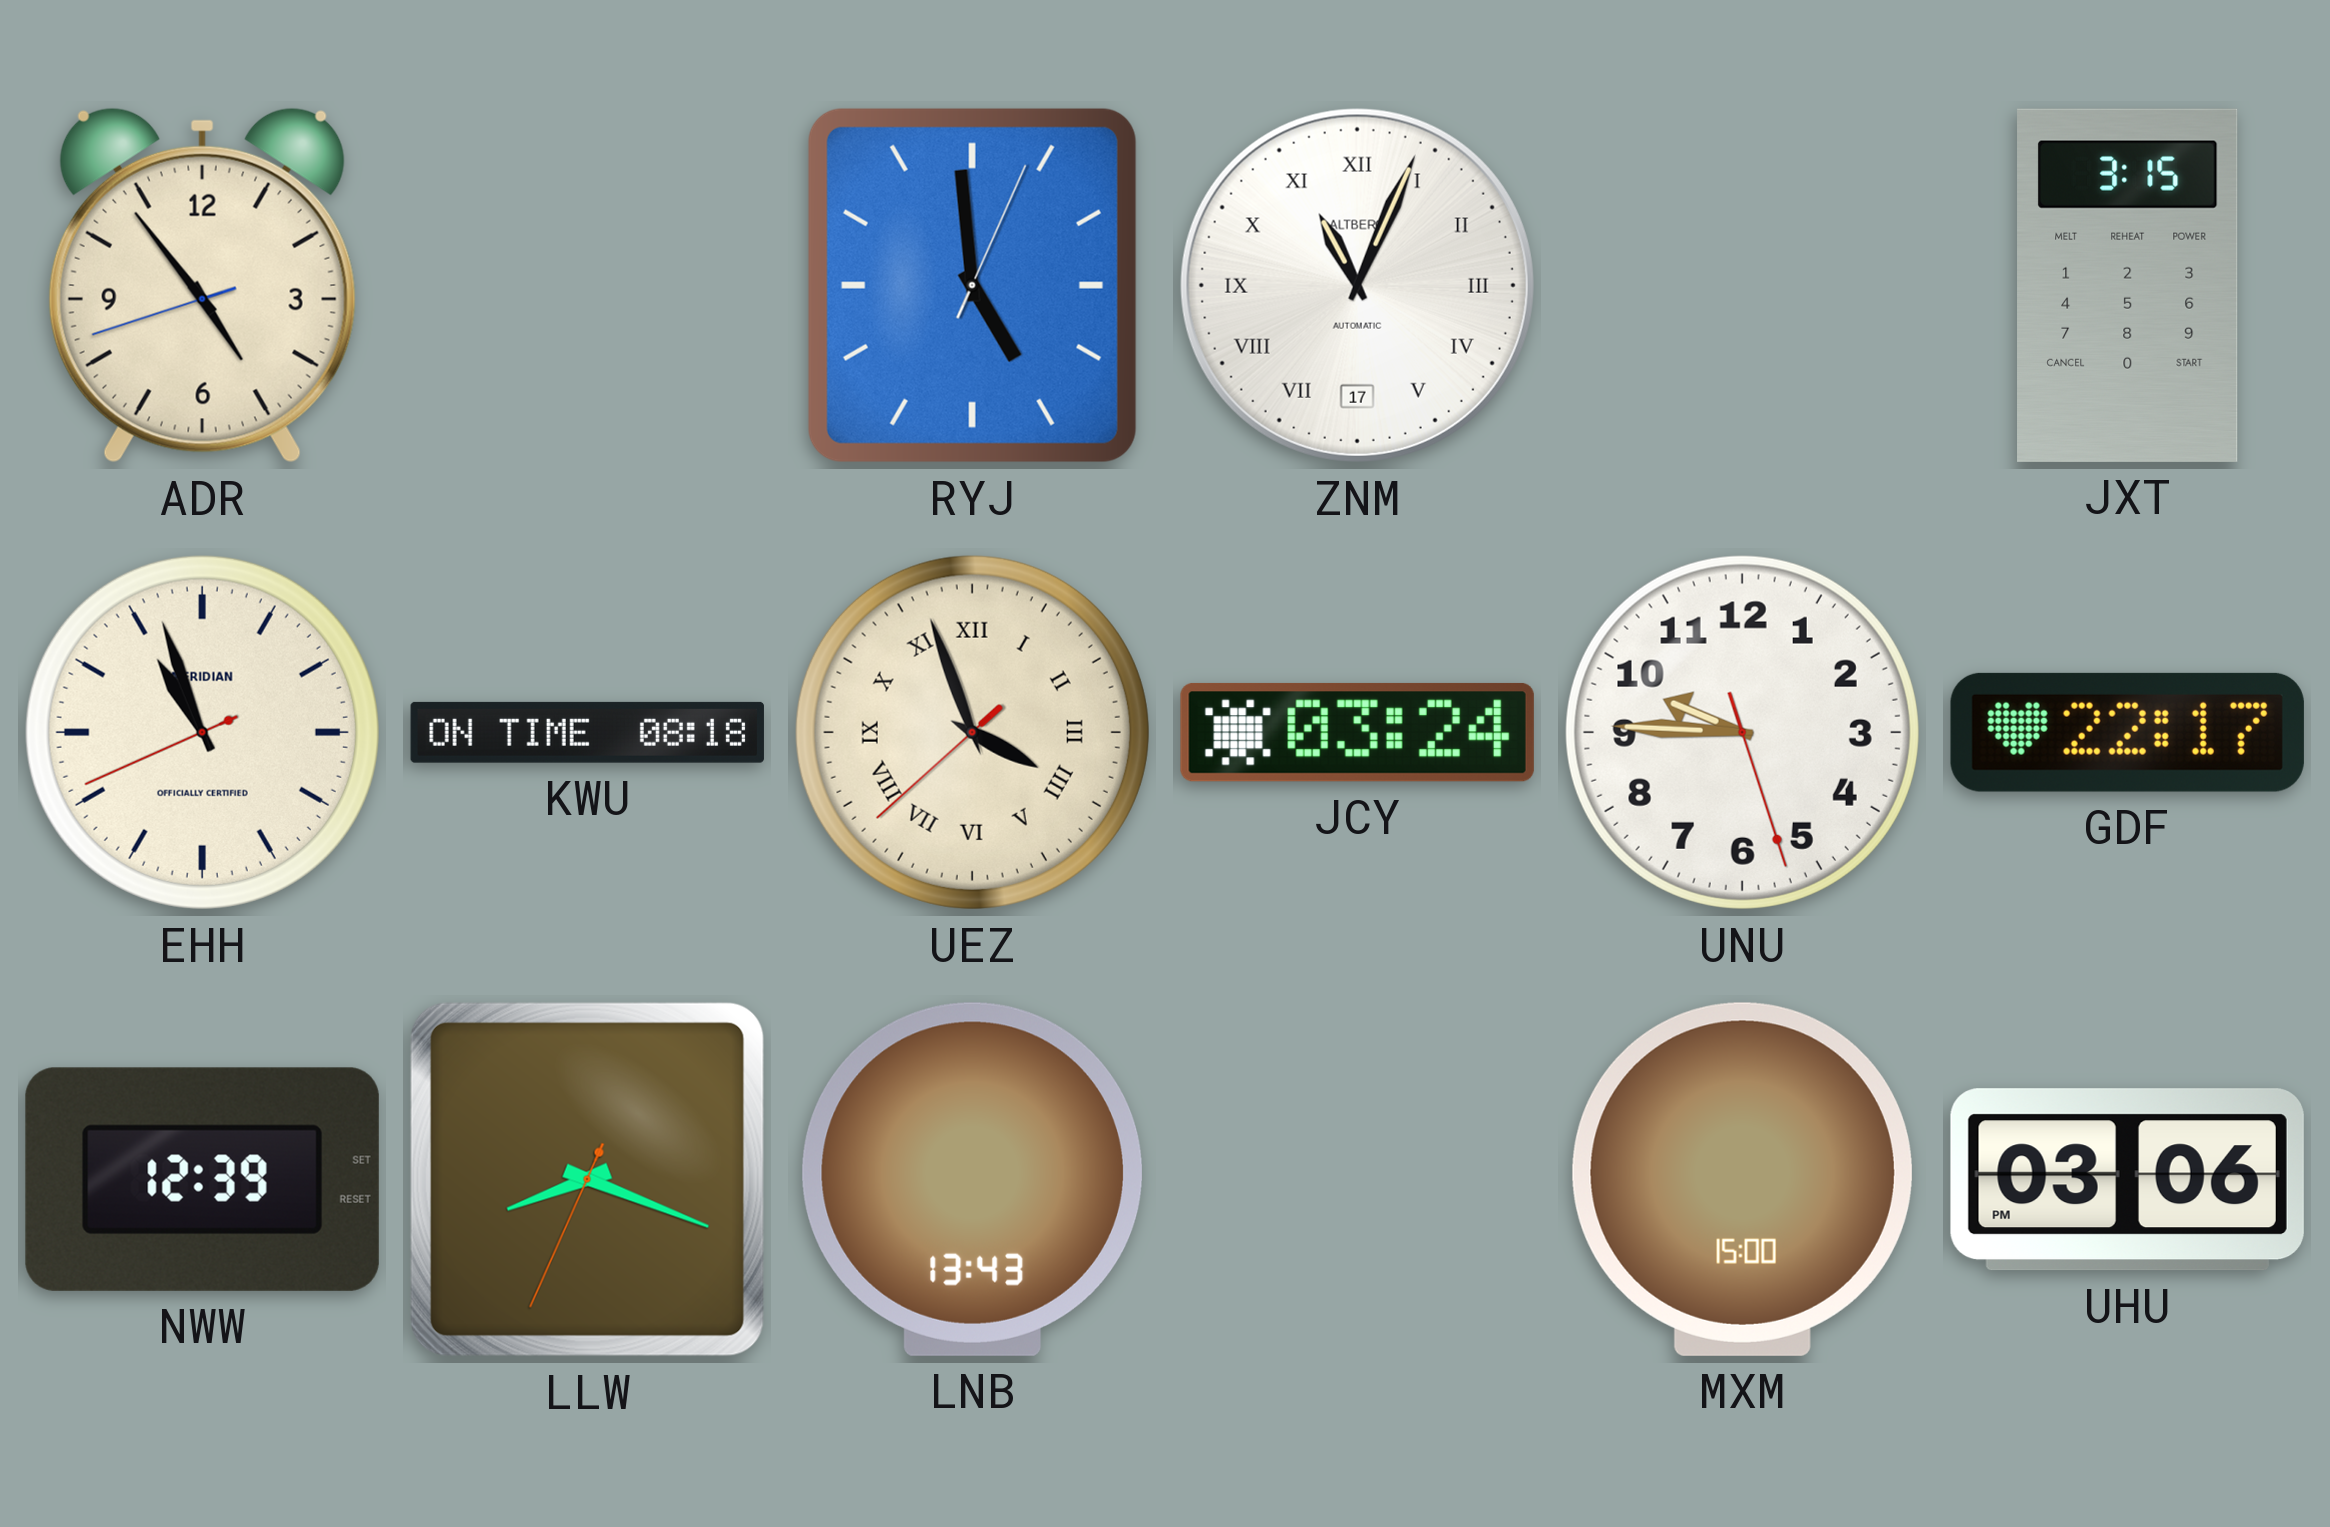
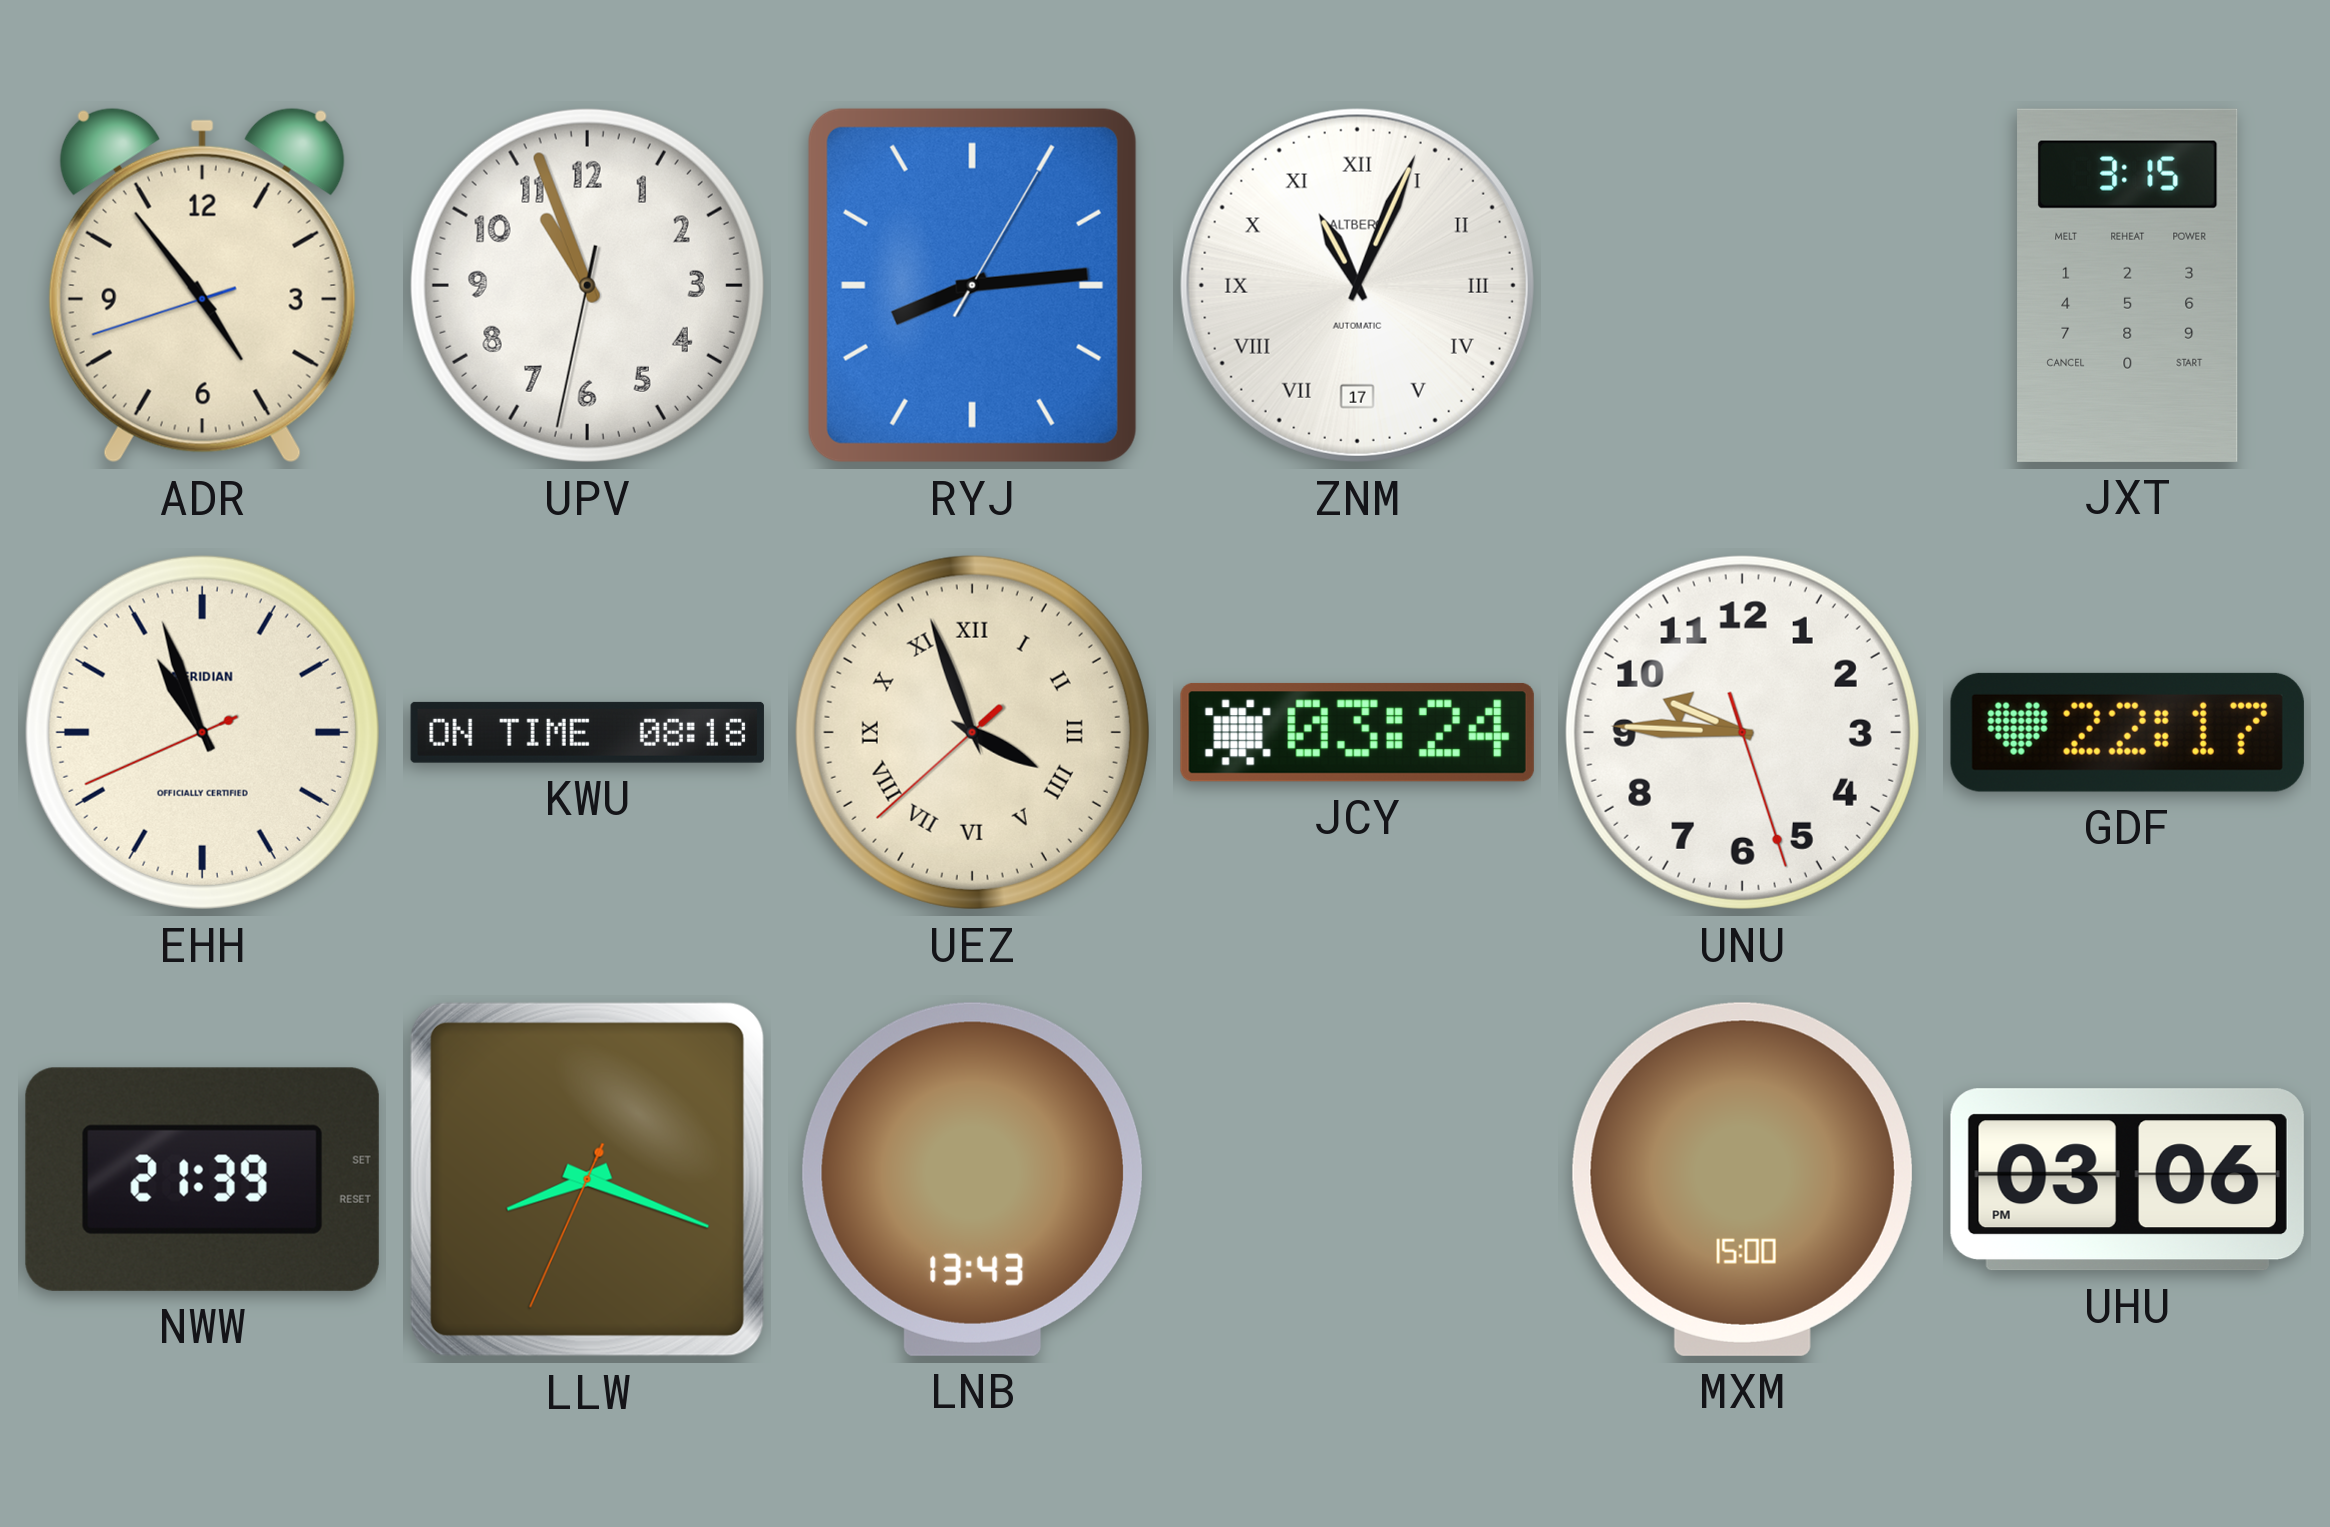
UPV: none -> 10:56 (587, 285)
RYJ: 4:59 -> 8:14 (972, 285)
NWW: 12:39 -> 21:39 (202, 1179)
